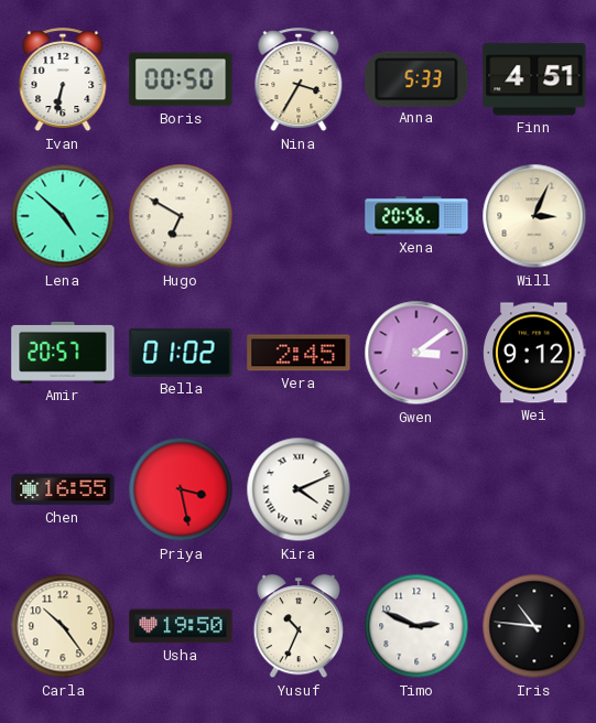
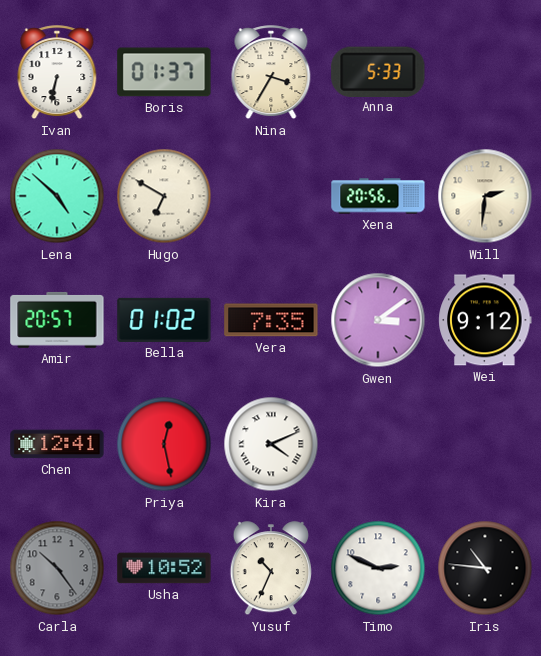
Boris: 00:50 -> 01:37 (164, 72)
Finn: 4:51 -> none (534, 79)
Will: 3:04 -> 2:31 (485, 196)
Vera: 2:45 -> 7:35 (271, 320)
Chen: 16:55 -> 12:41 (57, 444)
Priya: 3:28 -> 12:28 (164, 444)
Carla dial: cream -> grey (57, 568)
Usha: 19:50 -> 10:52 (164, 568)
